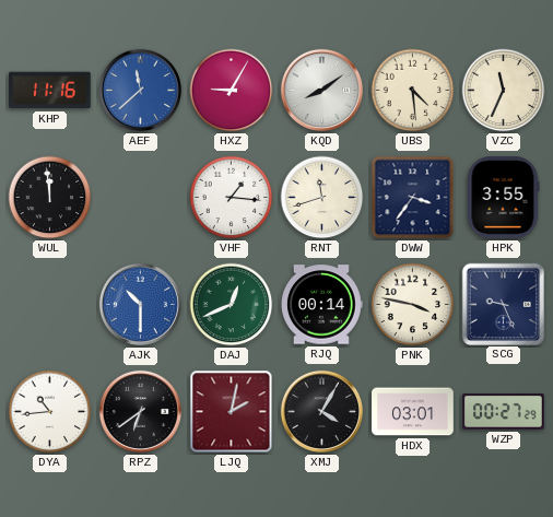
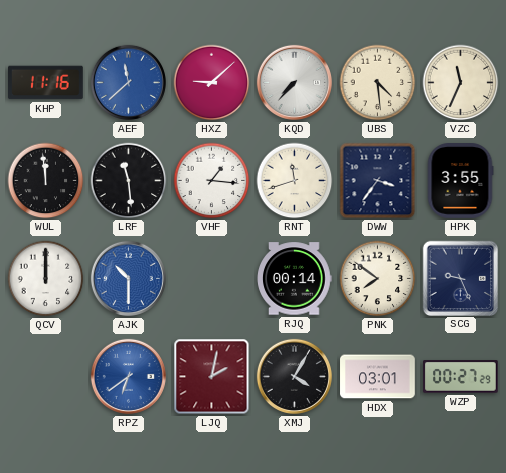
HXZ: 9:05 -> 9:08 (212, 83)
KQD: 8:09 -> 7:37 (294, 82)
LRF: none -> 11:29 (129, 181)
QCV: none -> 12:00 (46, 279)
DAJ: 12:41 -> none (232, 305)
PNK: 3:47 -> 7:51 (378, 279)
DYA: 10:44 -> none (50, 412)
RPZ dial: black -> blue (128, 376)
